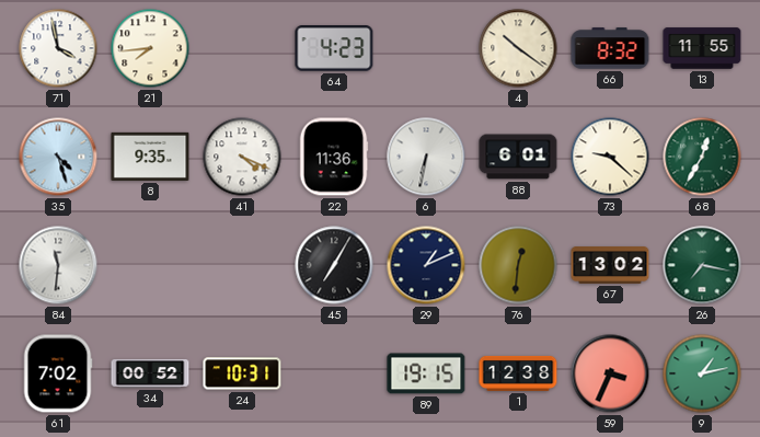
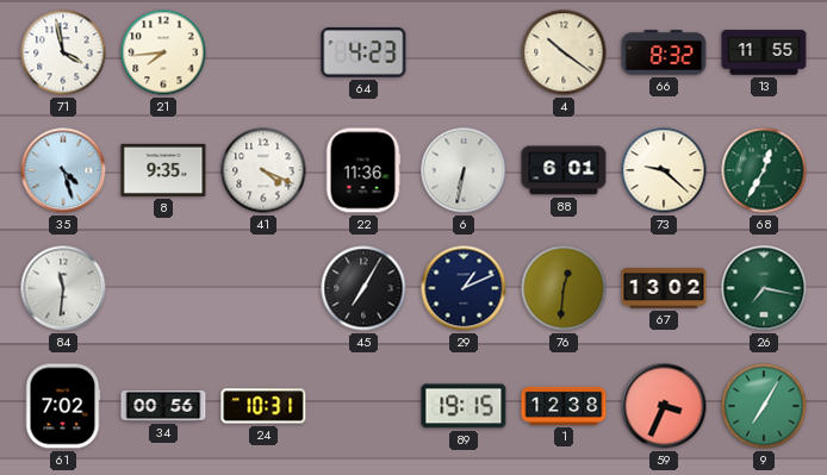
34: 00:52 -> 00:56 (163, 406)
9: 1:13 -> 7:05 (764, 406)
